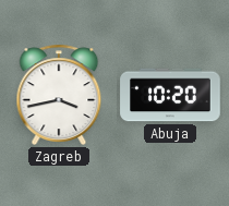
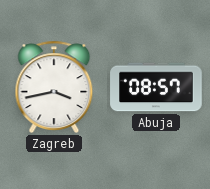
Abuja: 10:20 -> 08:57 (156, 87)
